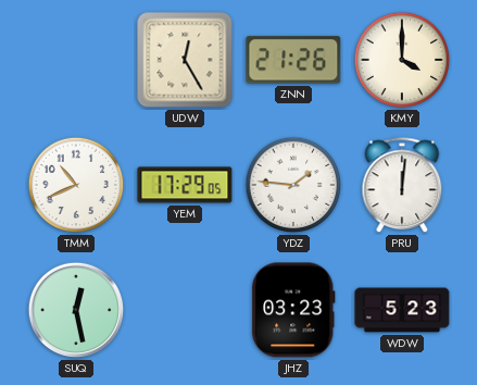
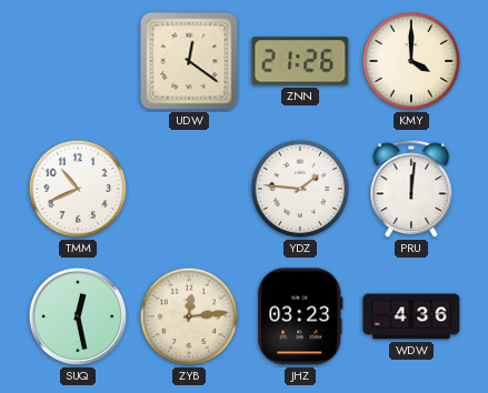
UDW: 12:25 -> 12:21 (189, 61)
YEM: 17:29 -> none (185, 185)
ZYB: none -> 12:14 (189, 316)
WDW: 5:23 -> 4:36 (411, 316)
